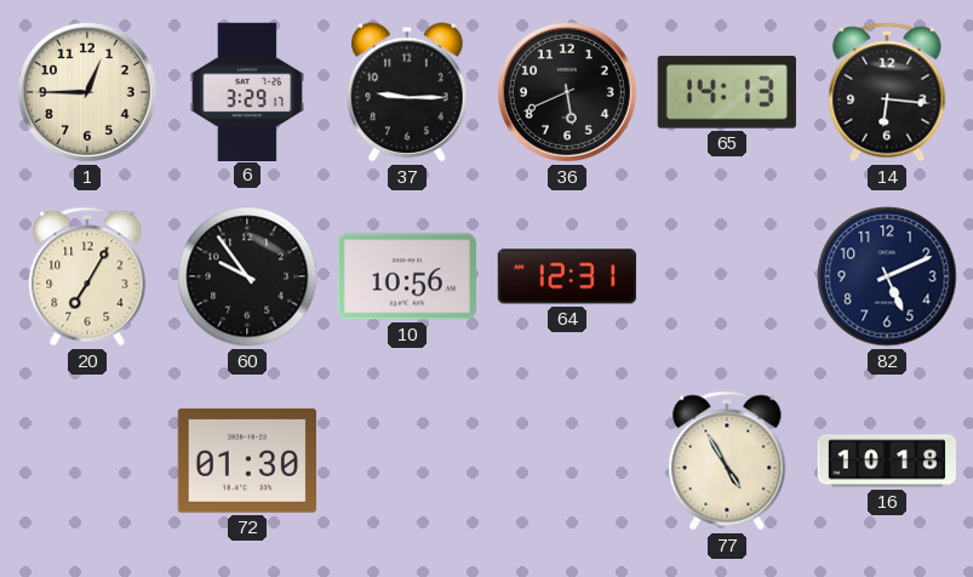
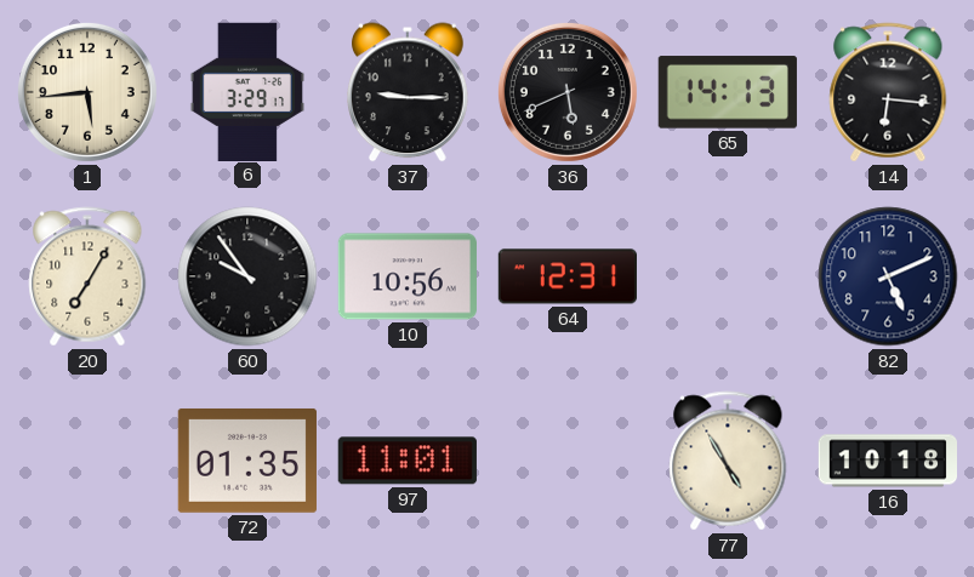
1: 12:45 -> 5:44 (87, 92)
72: 01:30 -> 01:35 (247, 461)
97: none -> 11:01 (408, 461)
